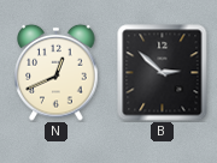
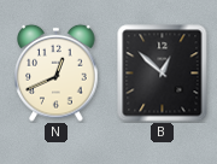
B: 2:52 -> 12:52 (163, 74)
